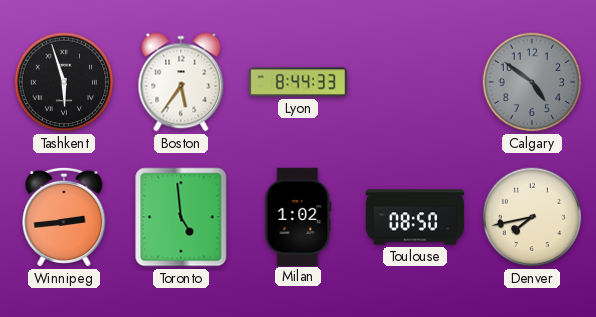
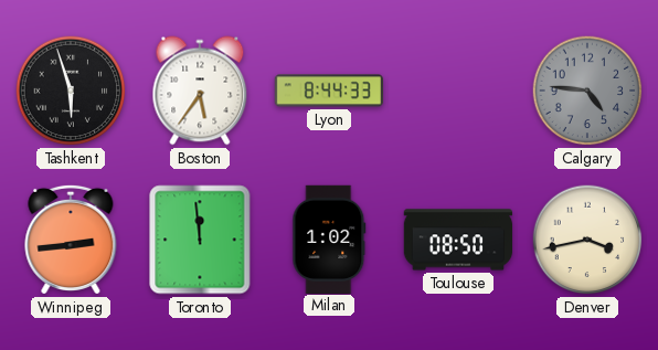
Calgary: 4:51 -> 4:46 (587, 91)
Toronto: 4:59 -> 11:59 (200, 240)
Denver: 7:43 -> 3:43 (587, 240)
